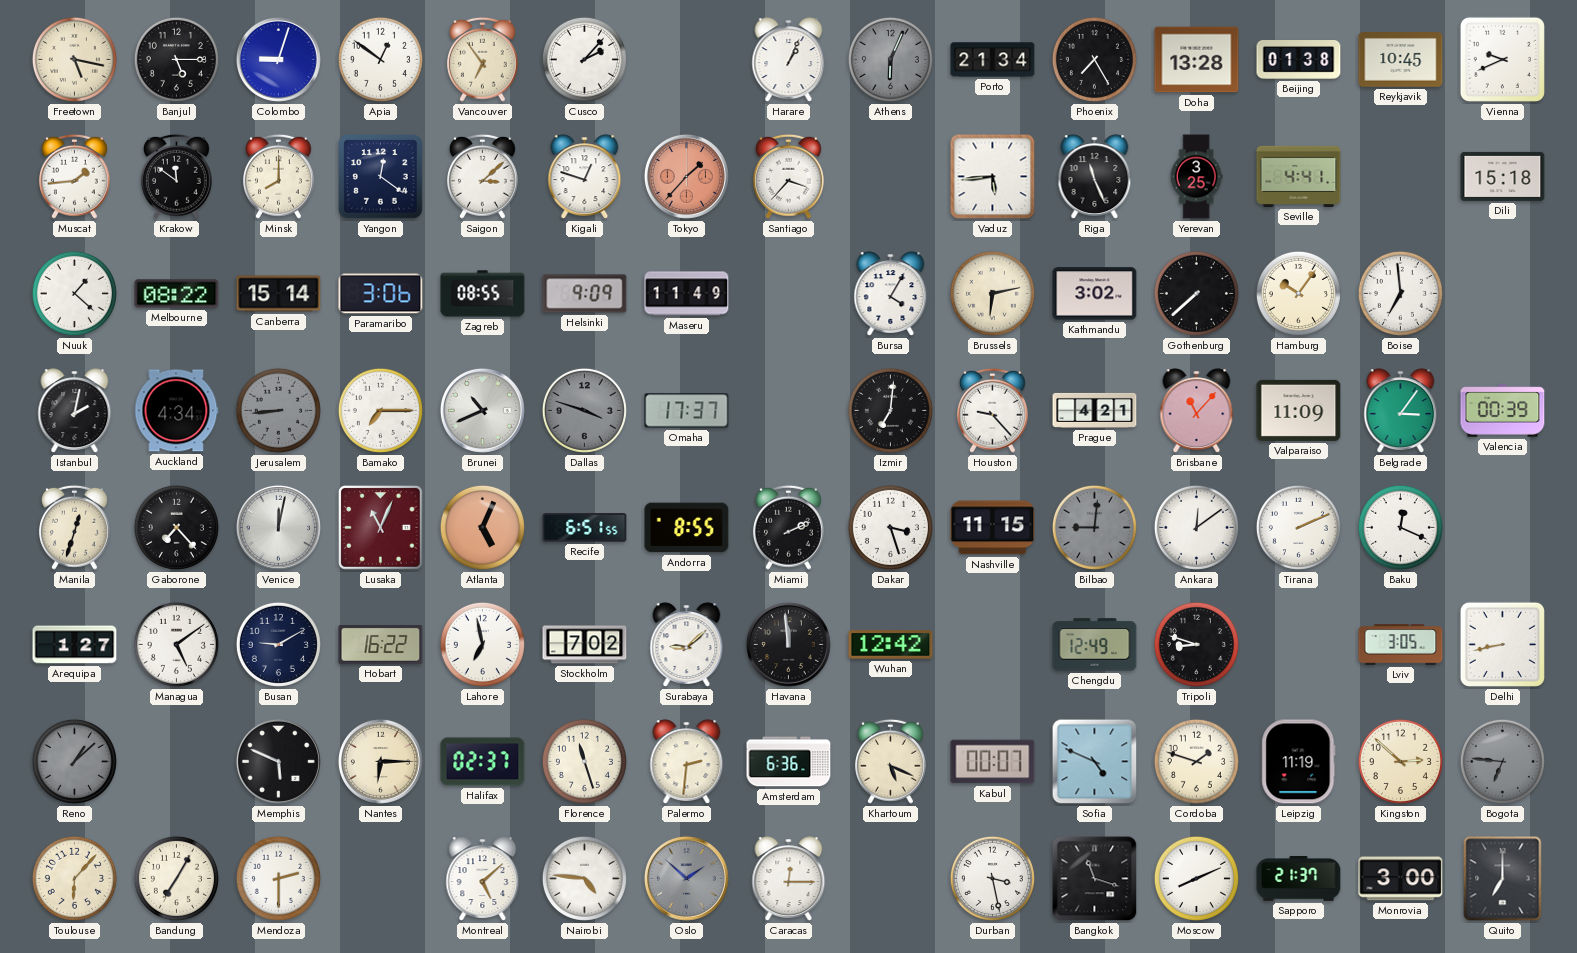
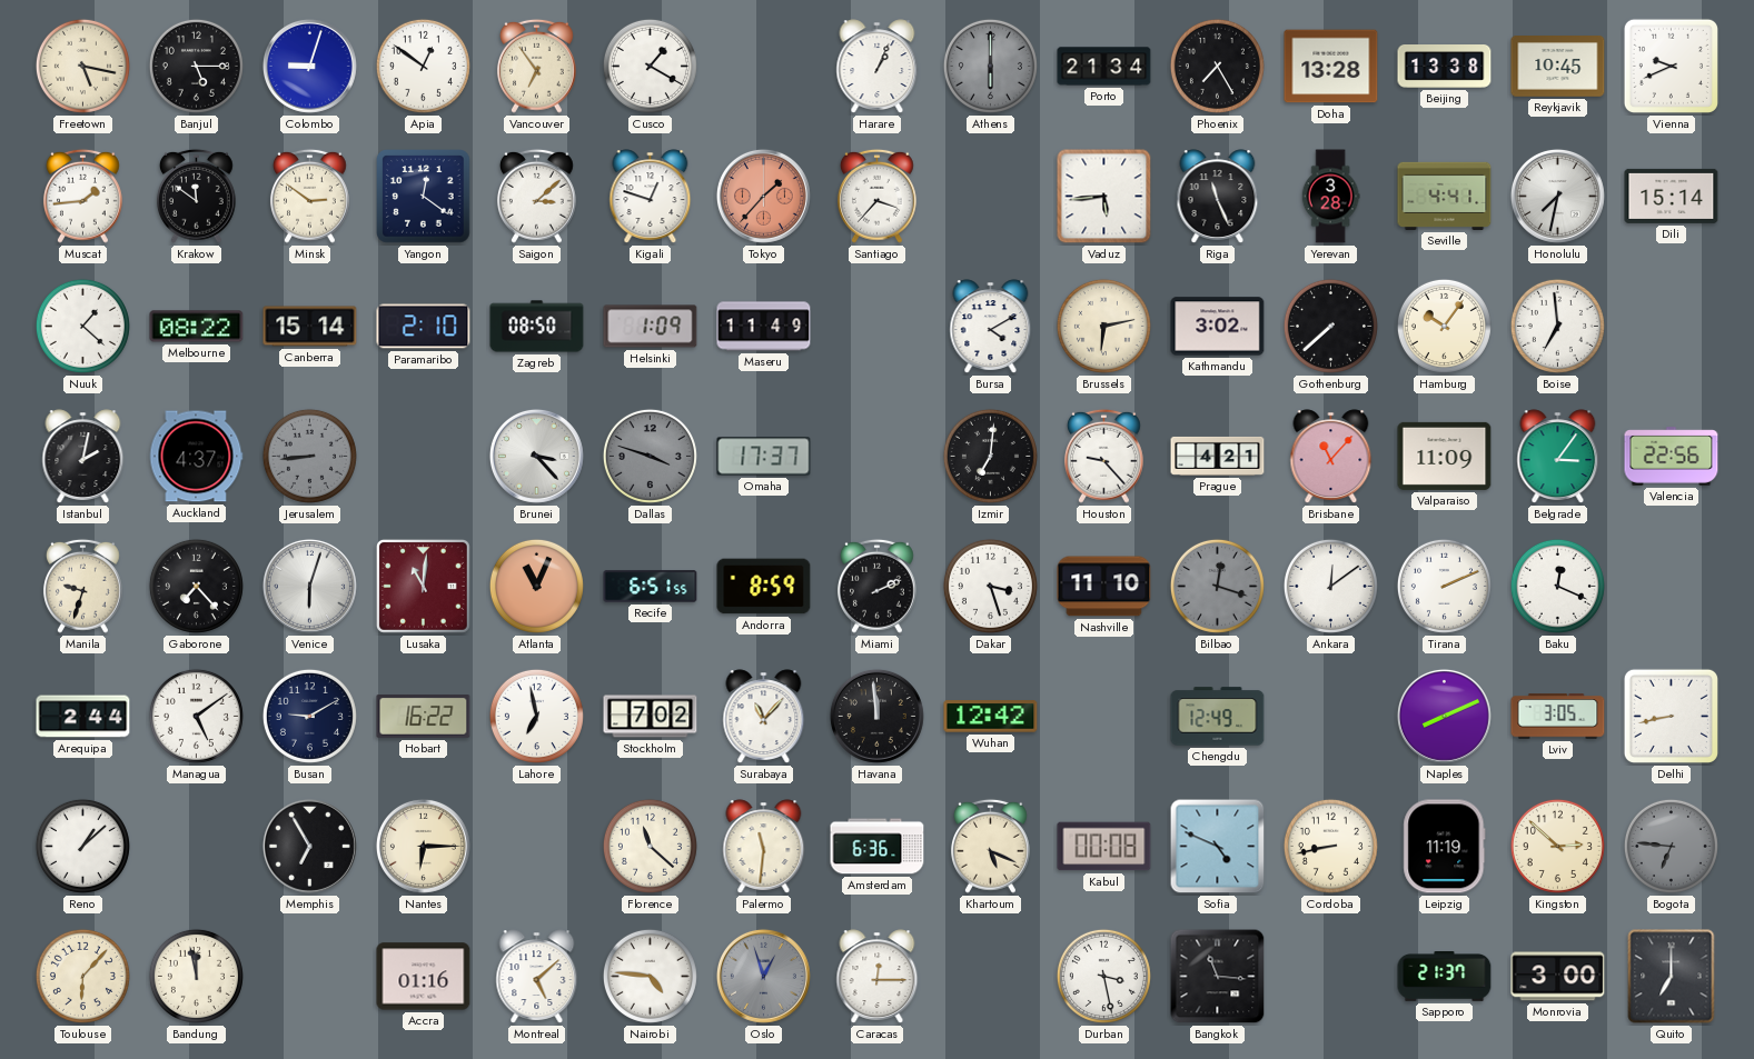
Cusco: 2:07 -> 1:20 (650, 66)
Athens: 6:04 -> 6:00 (990, 66)
Beijing: 01:38 -> 13:38 (1445, 67)
Minsk: 8:00 -> 2:51 (309, 196)
Yerevan: 3:25 -> 3:28 (1330, 197)
Honolulu: none -> 7:32 (1557, 196)
Dili: 15:18 -> 15:14 (1672, 196)
Paramaribo: 3:06 -> 2:10 (424, 327)
Zagreb: 08:55 -> 08:50 (537, 327)
Helsinki: 9:09 -> 1:09 (651, 327)
Bursa: 4:05 -> 4:10 (991, 327)
Auckland: 4:34 -> 4:37 (196, 457)
Bamako: 7:15 -> none (380, 410)
Brunei: 10:41 -> 3:23 (536, 456)
Valencia: 00:39 -> 22:56 (1672, 457)
Manila: 12:33 -> 9:33 (82, 586)
Venice: 12:02 -> 6:03 (309, 586)
Lusaka: 11:04 -> 11:01 (423, 586)
Atlanta: 5:04 -> 11:04 (536, 586)
Andorra: 8:55 -> 8:59 (764, 587)
Nashville: 11:15 -> 11:10 (1104, 587)
Bilbao: 9:01 -> 12:18 (1217, 586)
Arequipa: 1:27 -> 2:44 (83, 717)
Surabaya: 9:08 -> 11:07 (764, 717)
Tripoli: 8:48 -> none (1196, 644)
Naples: none -> 8:11 (1444, 716)
Reno dial: grey -> white (82, 846)
Memphis: 5:49 -> 6:55 (309, 846)
Halifax: 02:37 -> none (483, 762)
Florence: 11:27 -> 11:22 (650, 846)
Palermo: 2:31 -> 11:31 (764, 847)
Kabul: 00:07 -> 00:08 (1104, 847)
Cordoba: 1:48 -> 8:43 (1330, 846)
Bandung: 7:05 -> 11:58 (196, 976)
Mendoza: 2:30 -> none (278, 878)
Accra: none -> 01:16 (424, 977)
Oslo: 1:52 -> 12:57 (763, 976)
Bangkok: 11:18 -> 11:16 (1218, 977)
Moscow: 8:11 -> none (1196, 878)
